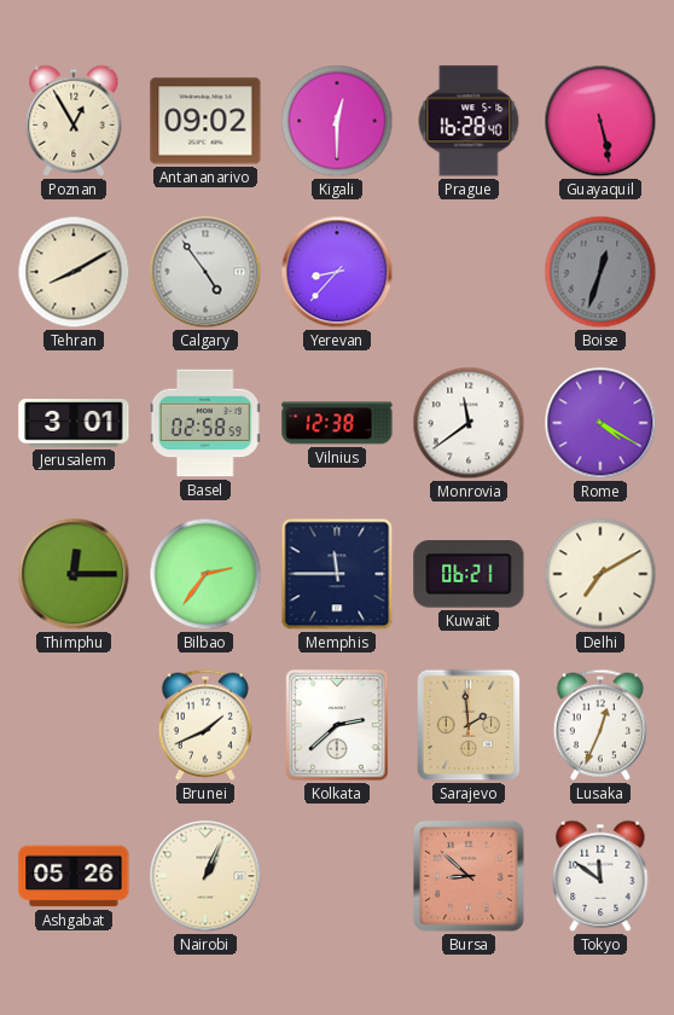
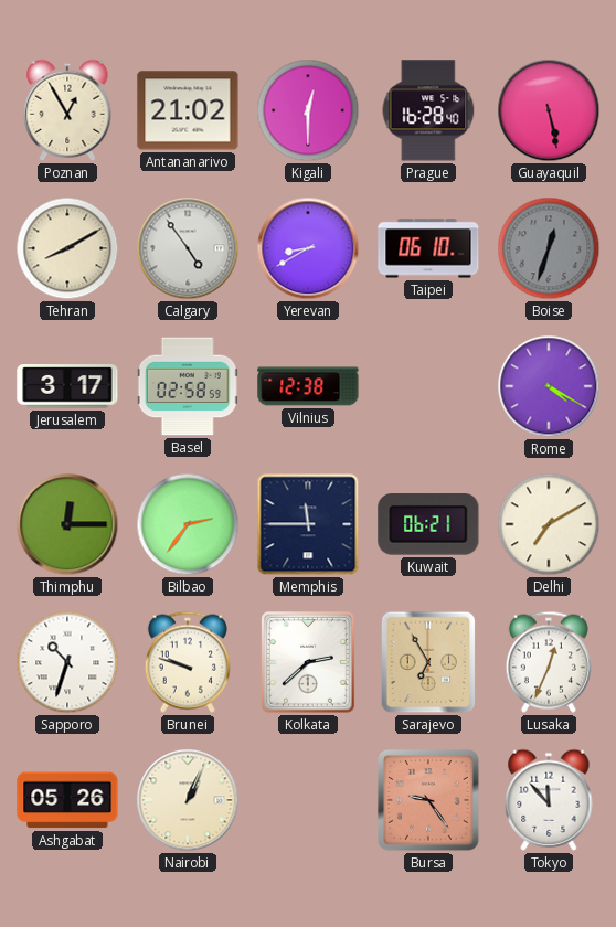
Antananarivo: 09:02 -> 21:02 (188, 110)
Yerevan: 8:37 -> 8:40 (308, 248)
Taipei: none -> 06:10 (428, 248)
Jerusalem: 3:01 -> 3:17 (67, 386)
Monrovia: 11:39 -> none (469, 423)
Sapporo: none -> 10:33 (67, 662)
Brunei: 1:41 -> 9:48 (188, 662)
Sarajevo: 1:59 -> 6:55 (428, 662)
Bursa: 8:52 -> 9:24 (428, 800)
Tokyo: 11:51 -> 11:53 (549, 800)
